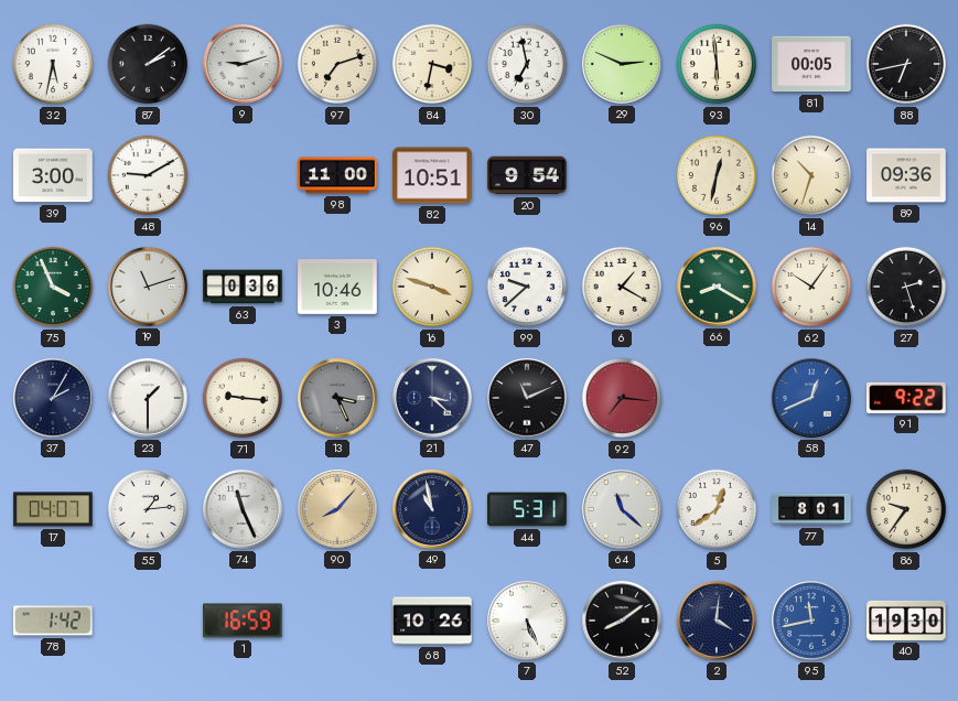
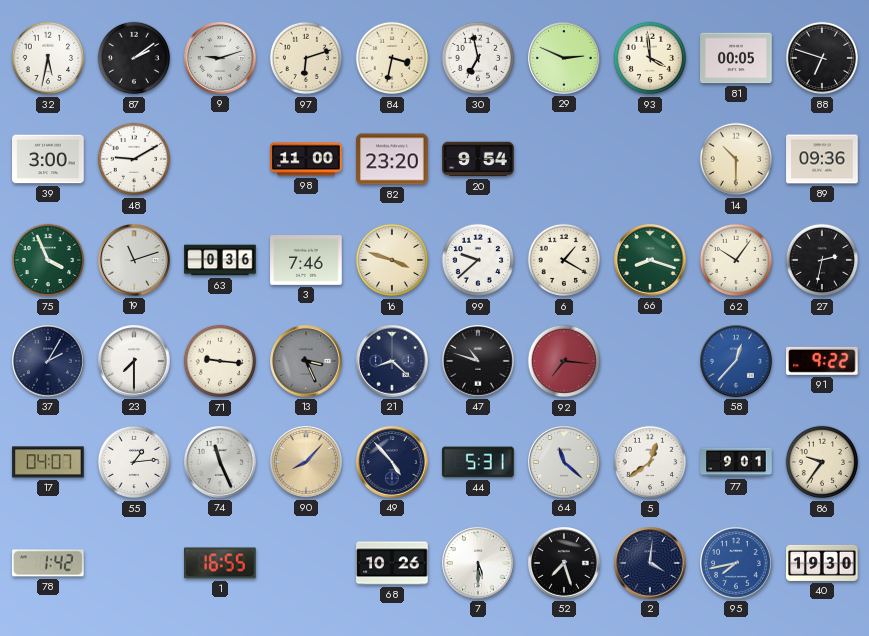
97: 7:12 -> 6:12 (306, 58)
93: 5:59 -> 3:59 (650, 58)
88: 6:43 -> 6:48 (822, 58)
82: 10:51 -> 23:20 (392, 159)
96: 12:32 -> none (717, 175)
14: 10:33 -> 10:30 (736, 159)
3: 10:46 -> 7:46 (306, 261)
66: 8:20 -> 8:18 (651, 261)
27: 2:27 -> 2:32 (822, 260)
23: 1:30 -> 7:30 (135, 362)
21: 3:22 -> 8:22 (393, 362)
47: 11:11 -> 10:48 (479, 362)
58: 12:41 -> 12:37 (737, 362)
49: 10:58 -> 4:53 (393, 463)
77: 8:01 -> 9:01 (736, 462)
1: 16:59 -> 16:55 (220, 563)
7: 5:26 -> 5:30 (479, 564)
52: 8:09 -> 7:27 (565, 564)
95: 11:43 -> 7:43 (737, 564)
